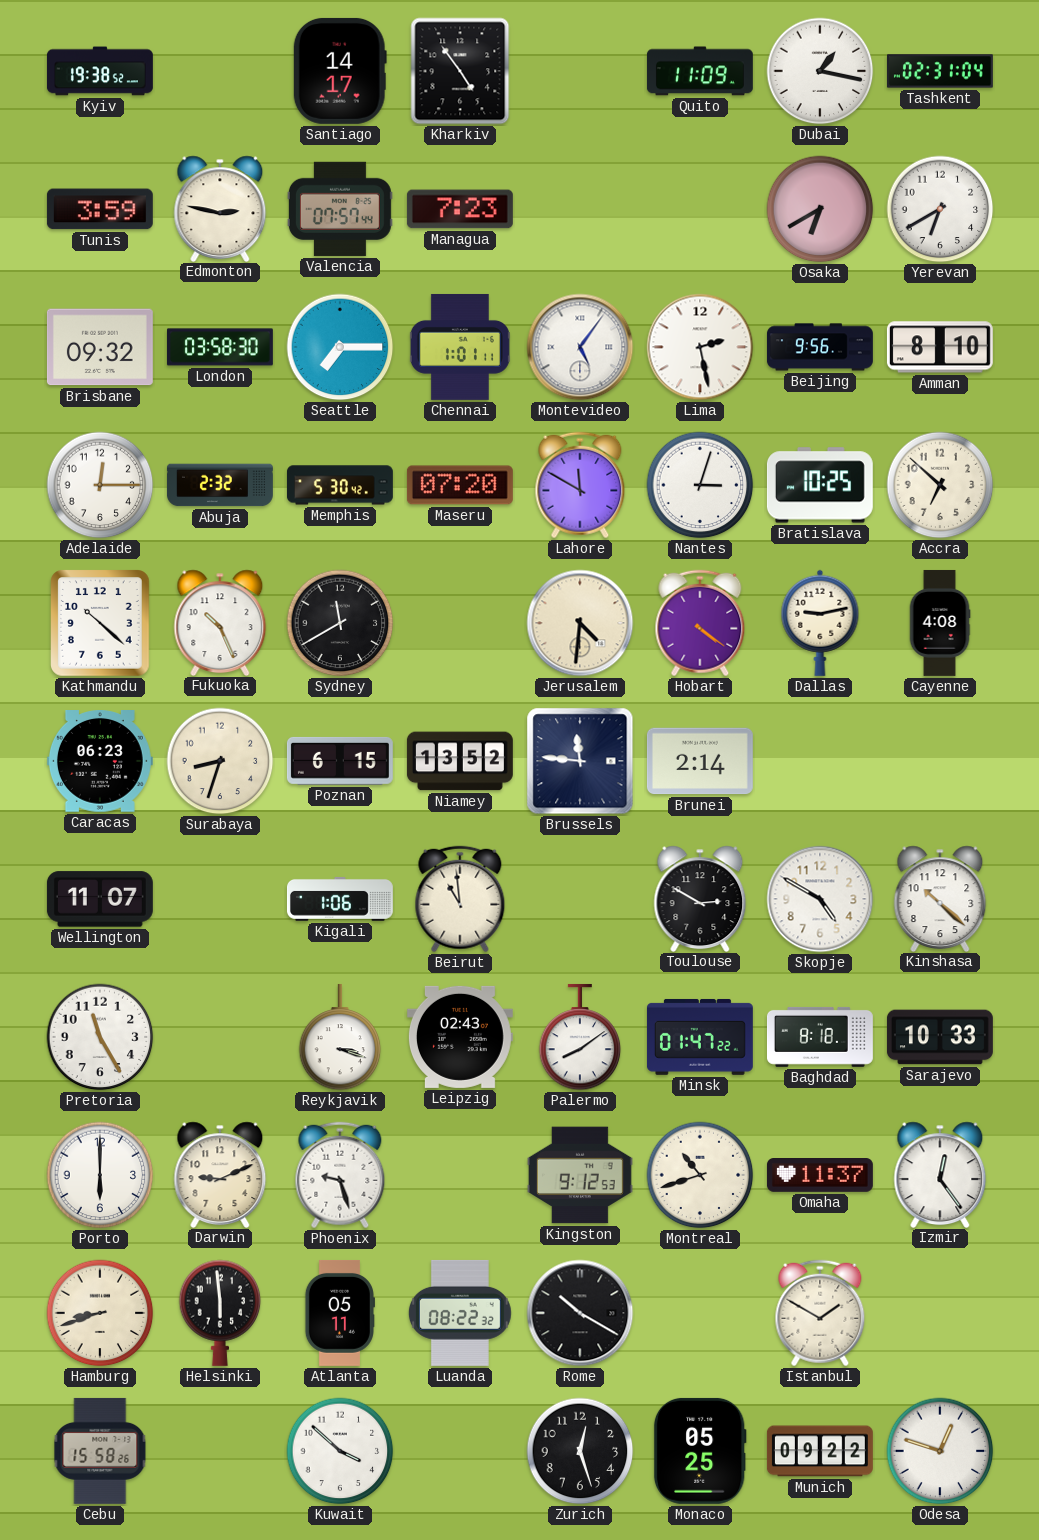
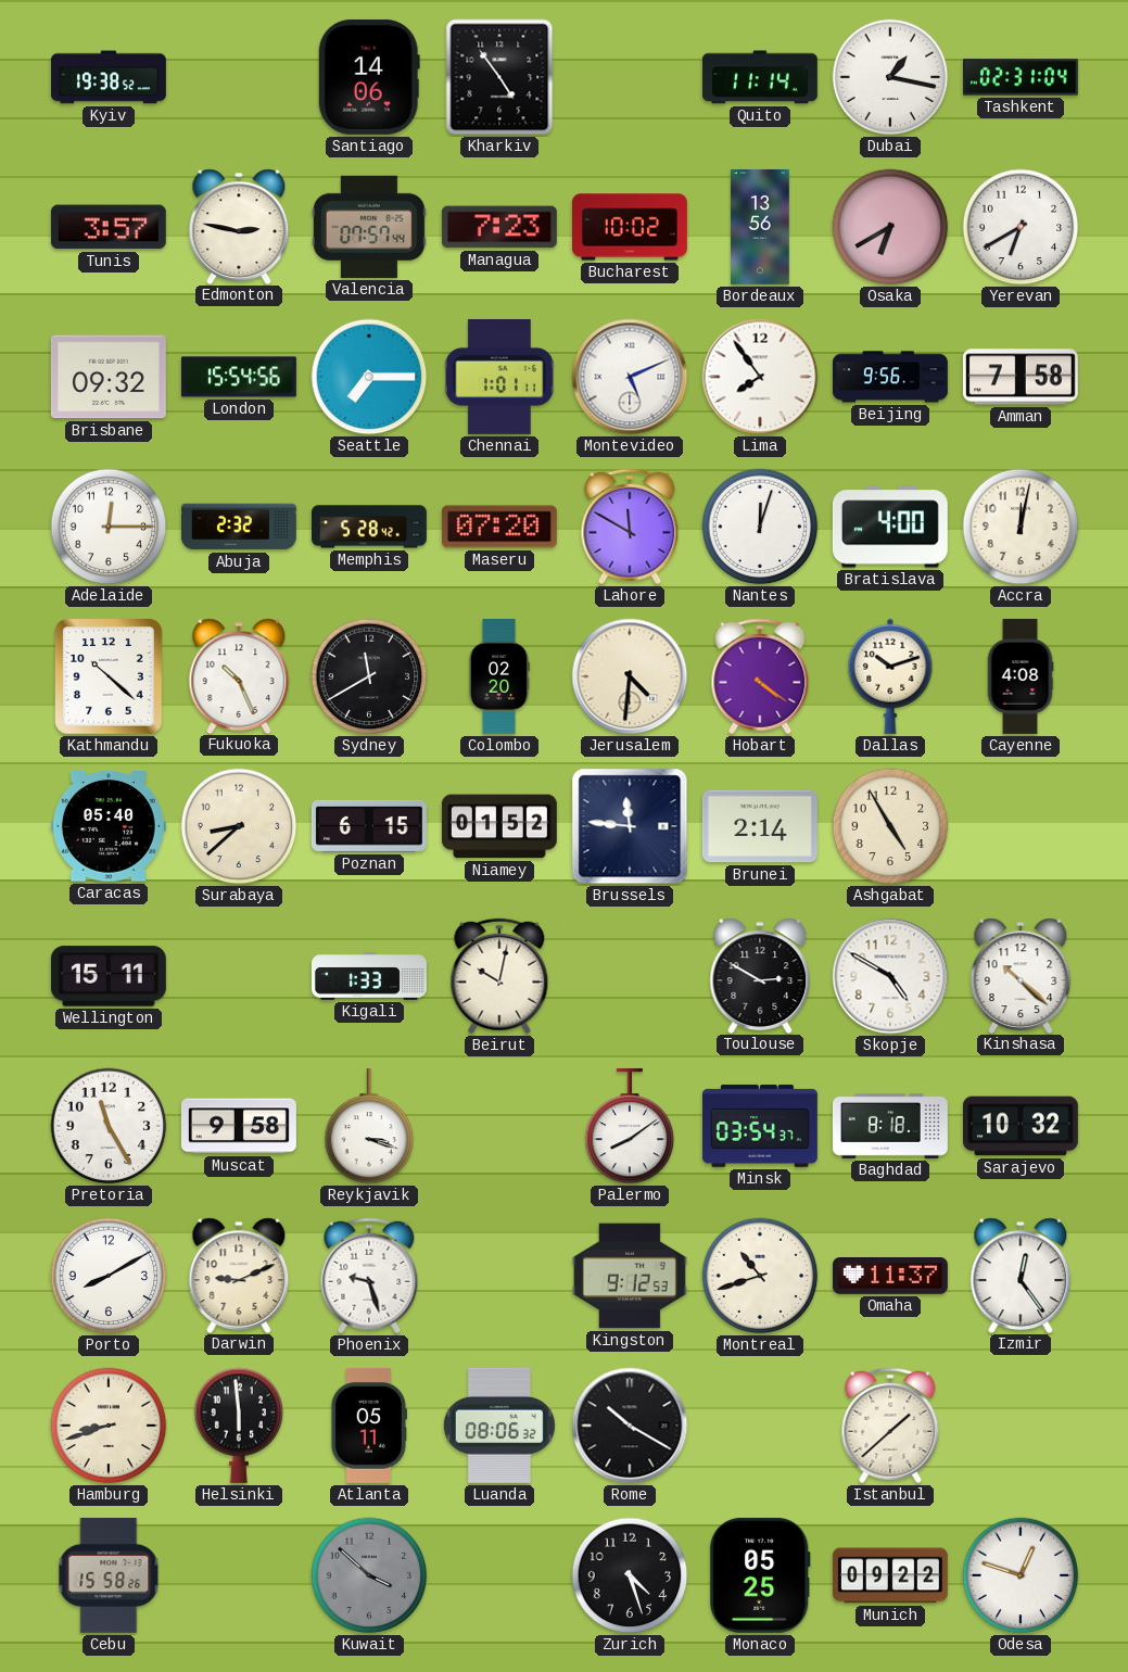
Santiago: 14:17 -> 14:06 (369, 77)
Quito: 11:09 -> 11:14 (760, 77)
Tunis: 3:59 -> 3:57 (109, 227)
Bucharest: none -> 10:02 (630, 227)
Bordeaux: none -> 13:56 (760, 227)
London: 03:58 -> 15:54 (239, 377)
Montevideo: 5:06 -> 5:11 (630, 377)
Lima: 2:28 -> 7:54 (760, 377)
Amman: 8:10 -> 7:58 (1021, 377)
Memphis: 5:30 -> 5:28 (369, 527)
Nantes: 3:03 -> 12:03 (760, 527)
Bratislava: 10:25 -> 4:00 (890, 527)
Accra: 6:52 -> 12:02 (1021, 527)
Colombo: none -> 02:20 (498, 676)
Dallas: 9:13 -> 10:12 (890, 676)
Caracas: 06:23 -> 05:40 (109, 827)
Surabaya: 8:33 -> 8:38 (239, 826)
Niamey: 13:52 -> 01:52 (499, 826)
Ashgabat: none -> 4:55 (890, 826)
Wellington: 11:07 -> 15:11 (109, 976)
Kigali: 1:06 -> 1:33 (369, 976)
Beirut: 10:59 -> 10:02 (499, 976)
Muscat: none -> 9:58 (239, 1126)
Leipzig: 02:43 -> none (460, 1037)
Minsk: 01:47 -> 03:54 (760, 1126)
Sarajevo: 10:33 -> 10:32 (1021, 1126)
Porto: 6:00 -> 8:10 (109, 1276)
Luanda: 08:22 -> 08:06 (499, 1426)
Istanbul: 1:50 -> 1:38 (890, 1426)
Kuwait dial: white -> grey (369, 1575)
Zurich: 12:27 -> 4:27 (630, 1575)
